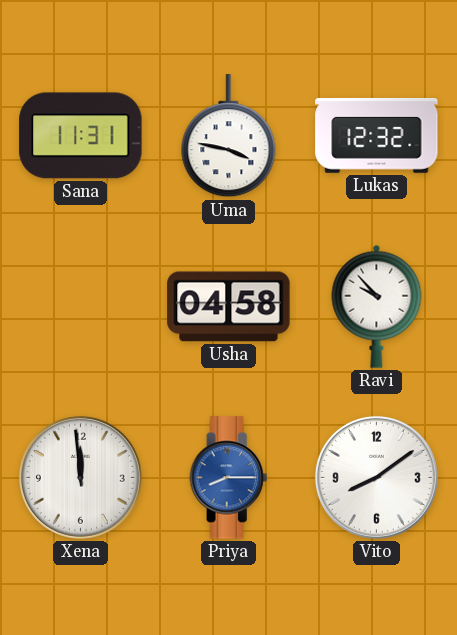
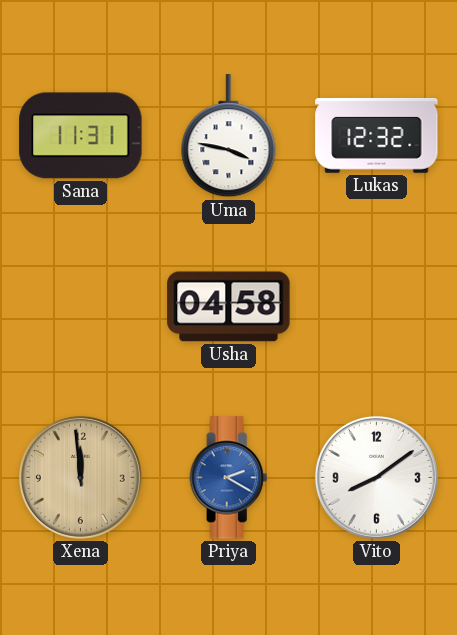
Ravi: 9:53 -> none (377, 306)
Xena dial: white -> champagne (80, 477)
Priya: 8:15 -> 2:20 (229, 478)
